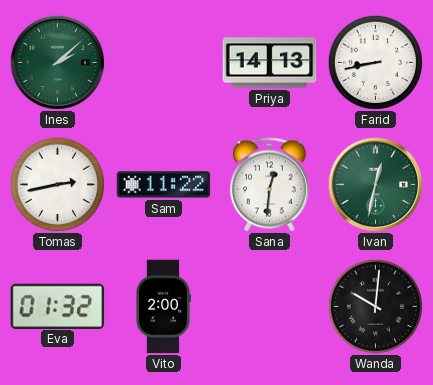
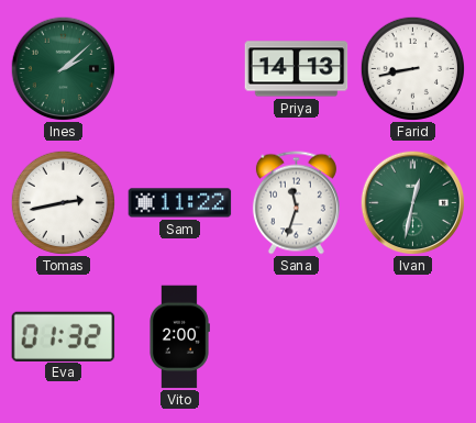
Sana: 12:31 -> 11:33 (296, 203)
Wanda: 10:01 -> none (375, 306)
